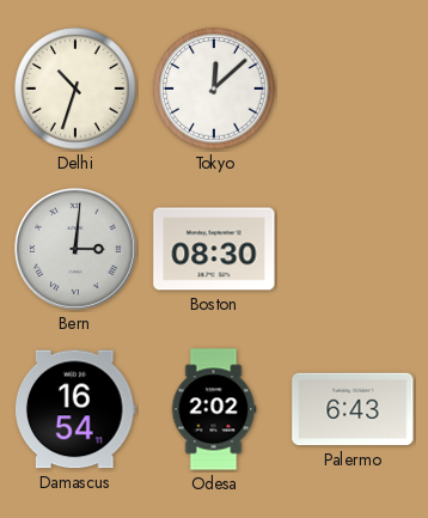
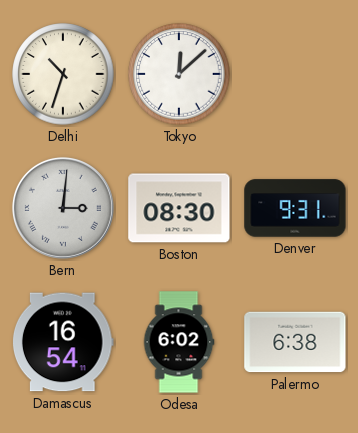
Denver: none -> 9:31 (295, 208)
Odesa: 2:02 -> 6:02 (179, 342)
Palermo: 6:43 -> 6:38 (295, 342)
